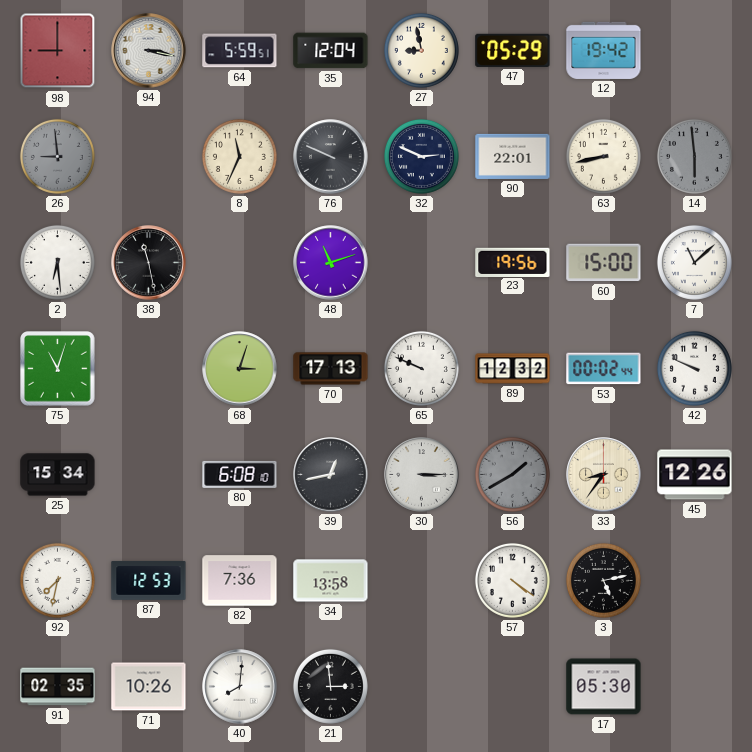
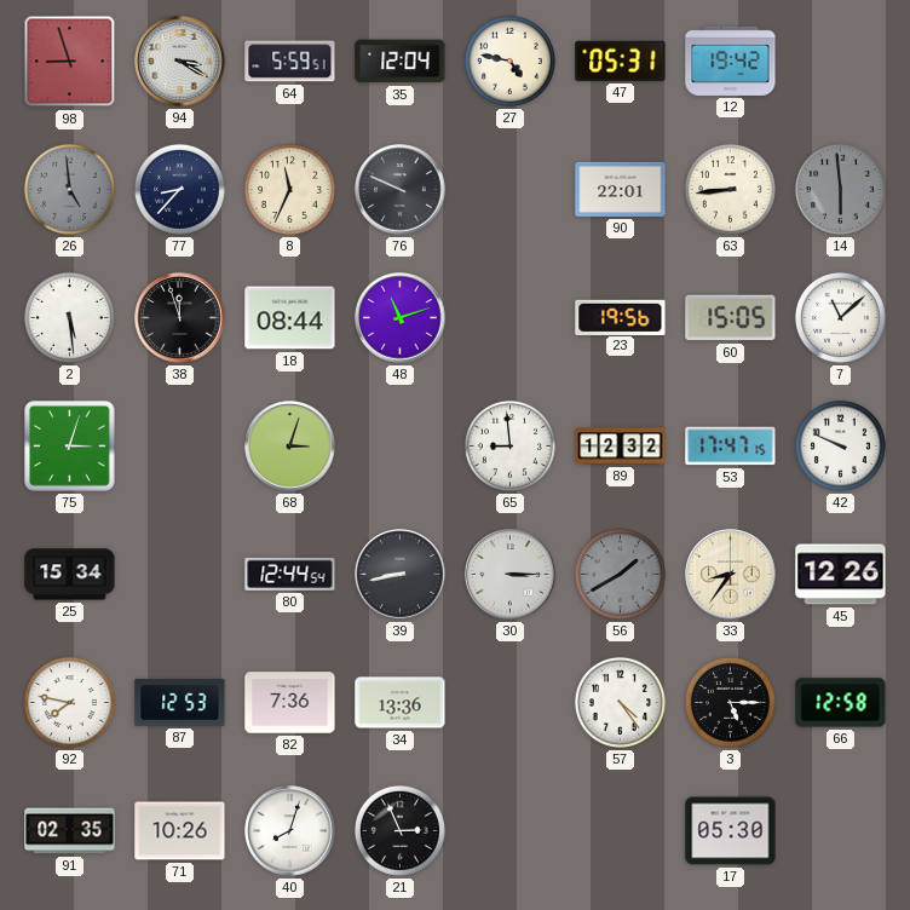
98: 9:00 -> 8:57 (70, 62)
94: 3:17 -> 3:20 (180, 62)
27: 8:58 -> 4:47 (509, 61)
47: 05:29 -> 05:31 (621, 61)
26: 8:59 -> 4:59 (69, 189)
77: none -> 8:37 (179, 189)
32: 2:49 -> none (421, 156)
63: 8:43 -> 8:44 (730, 189)
2: 6:29 -> 5:29 (69, 317)
38: 11:28 -> 11:57 (180, 318)
18: none -> 08:44 (290, 318)
60: 15:00 -> 15:05 (731, 318)
75: 11:03 -> 3:03 (70, 447)
70: 17:13 -> none (331, 369)
65: 9:49 -> 8:59 (509, 445)
53: 00:02 -> 17:47 (731, 447)
80: 6:08 -> 12:44 (290, 574)
39: 12:43 -> 8:43 (401, 575)
92: 7:32 -> 7:47 (69, 702)
34: 13:58 -> 13:36 (401, 703)
57: 4:21 -> 4:24 (620, 702)
3: 5:13 -> 5:15 (730, 702)
66: none -> 12:58 (841, 703)
40: 8:01 -> 8:03 (290, 831)
21: 2:59 -> 2:56 (399, 830)
